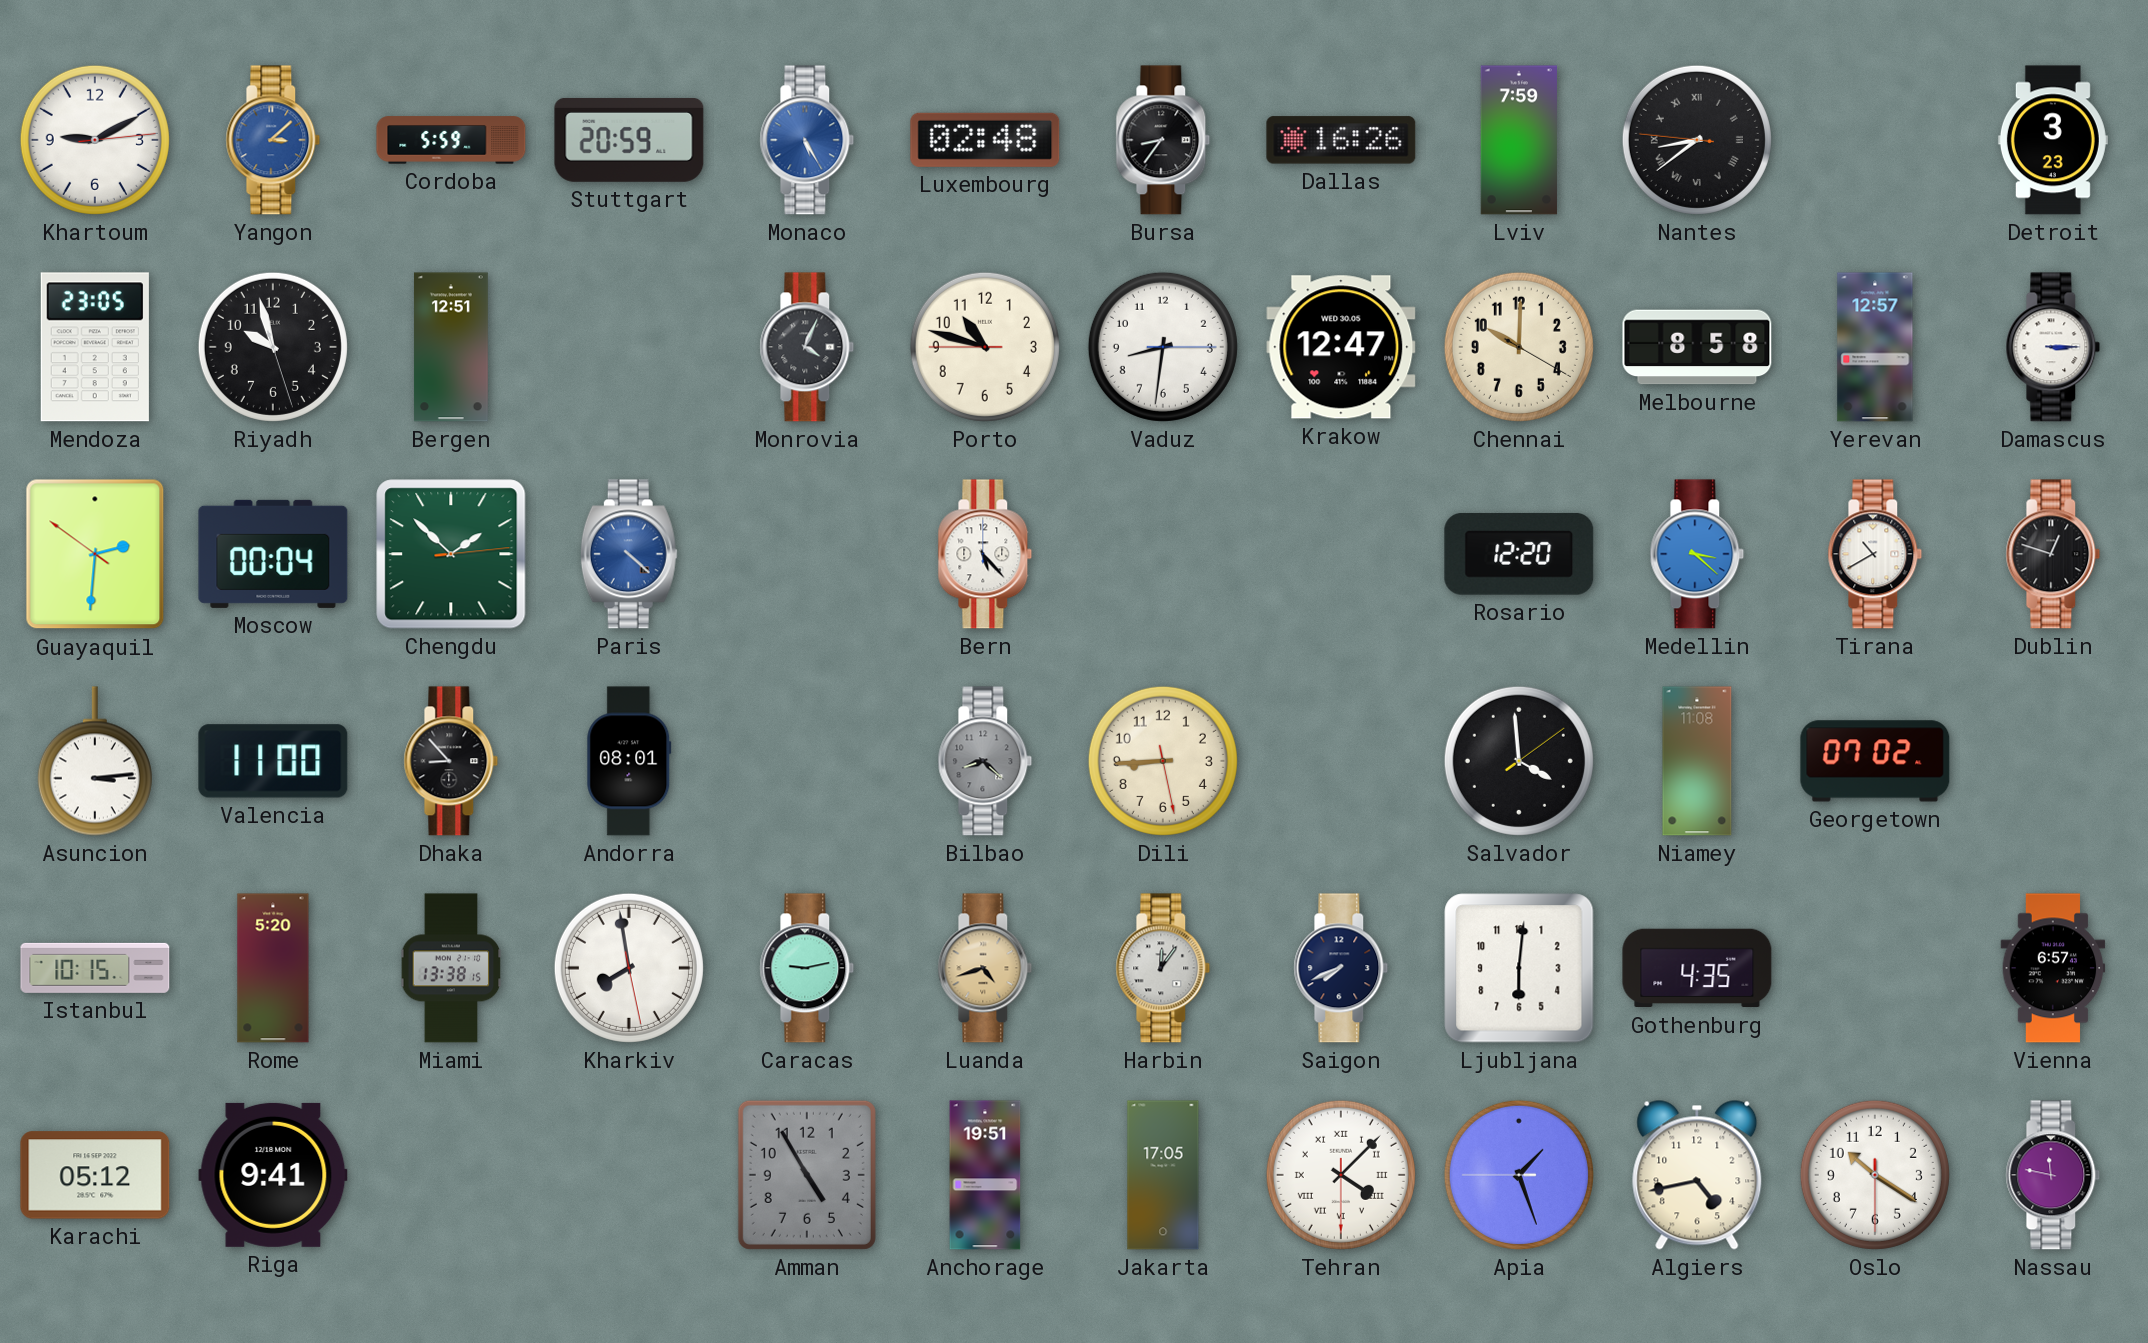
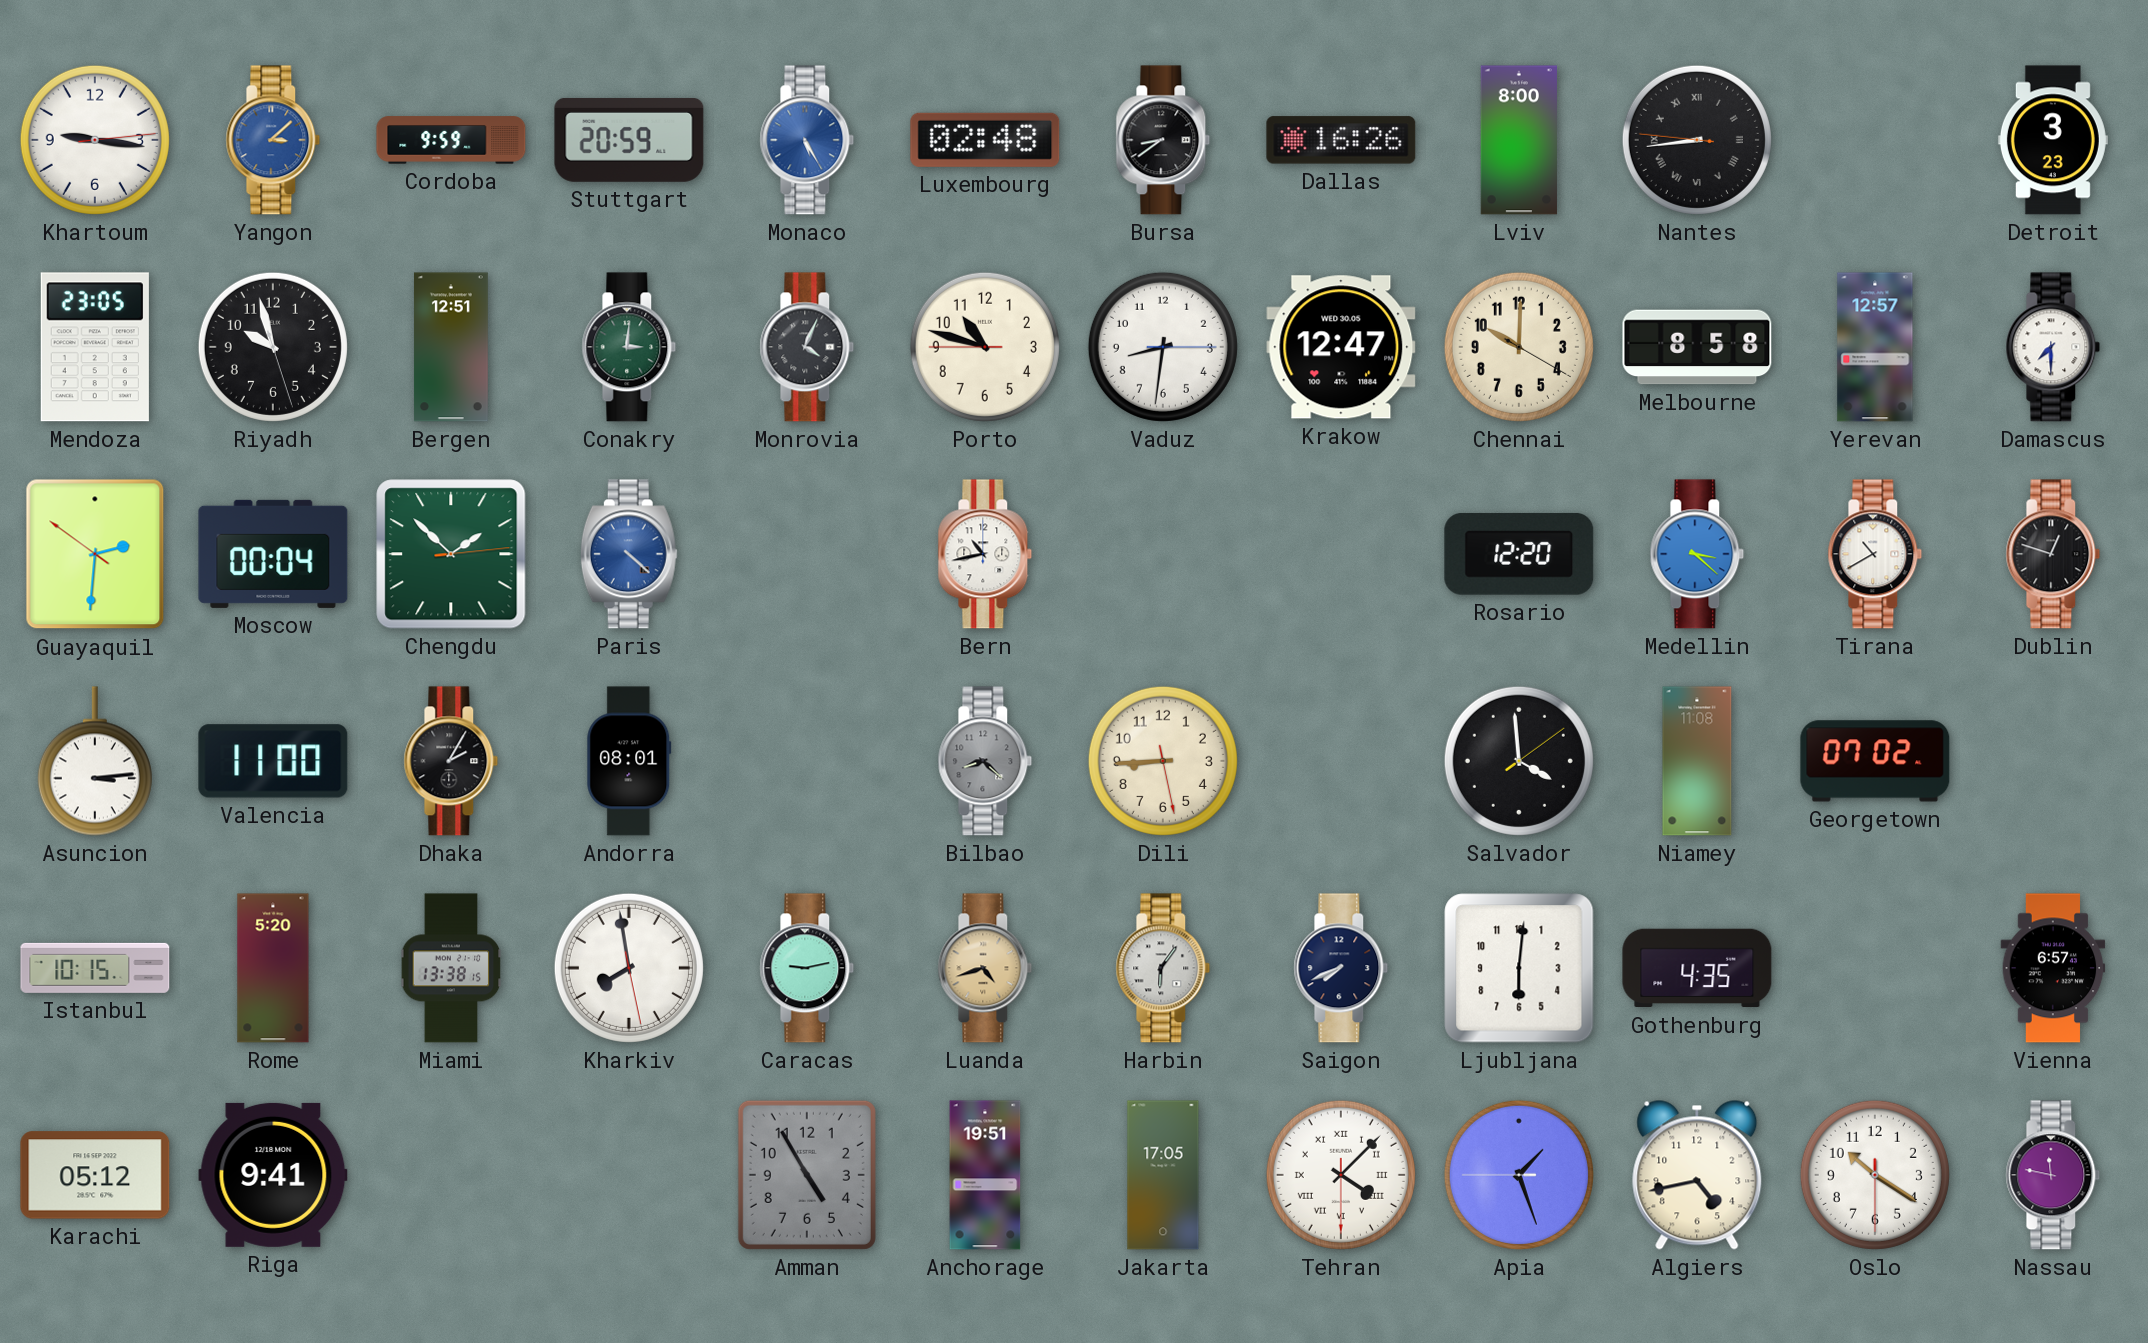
Khartoum: 9:10 -> 9:16 (95, 140)
Cordoba: 5:59 -> 9:59 (451, 140)
Bursa: 8:36 -> 8:39 (1163, 140)
Lviv: 7:59 -> 8:00 (1519, 140)
Nantes: 8:38 -> 8:43 (1697, 140)
Conakry: none -> 3:01 (629, 347)
Damascus: 3:15 -> 7:30 (2053, 347)
Bern: 5:23 -> 10:43 (985, 554)
Dhaka: 8:53 -> 2:05 (451, 761)
Harbin: 12:06 -> 6:06 (1163, 968)
